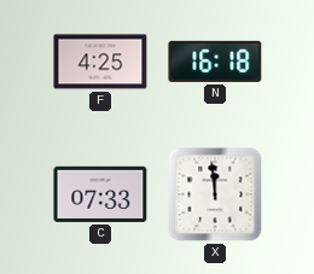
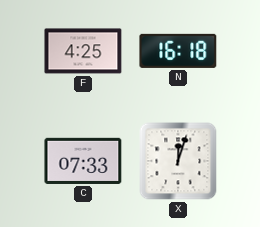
X: 11:59 -> 12:03 (178, 161)
